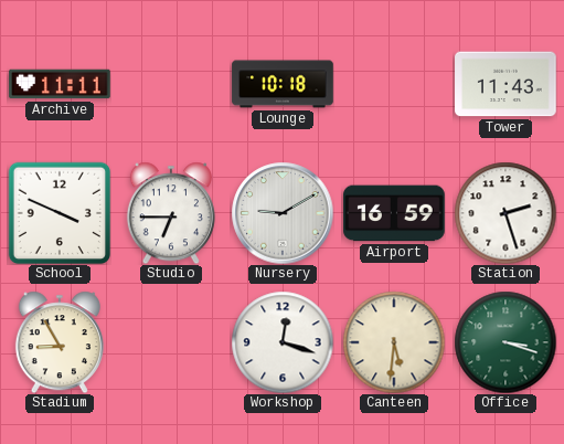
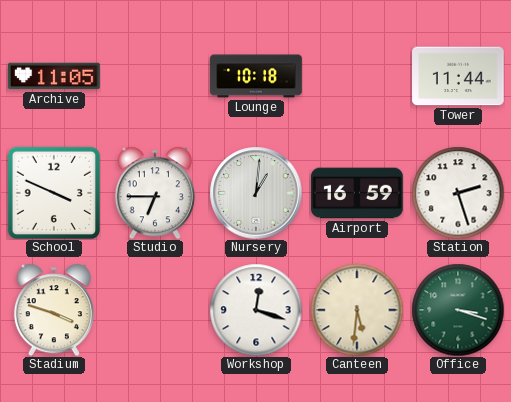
Archive: 11:11 -> 11:05 (54, 76)
Tower: 11:43 -> 11:44 (458, 76)
Nursery: 9:10 -> 1:01 (256, 193)
Stadium: 8:55 -> 3:48 (54, 310)
